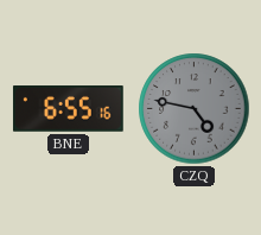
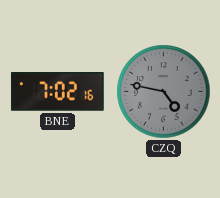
BNE: 6:55 -> 7:02 (57, 92)
